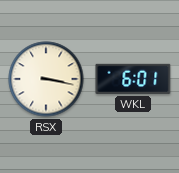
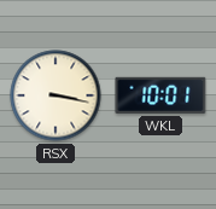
WKL: 6:01 -> 10:01 (160, 95)
